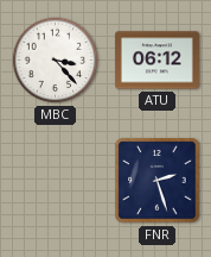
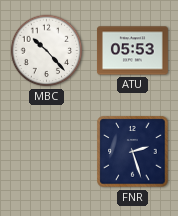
MBC: 3:23 -> 10:23 (47, 51)
ATU: 06:12 -> 05:53 (132, 51)
